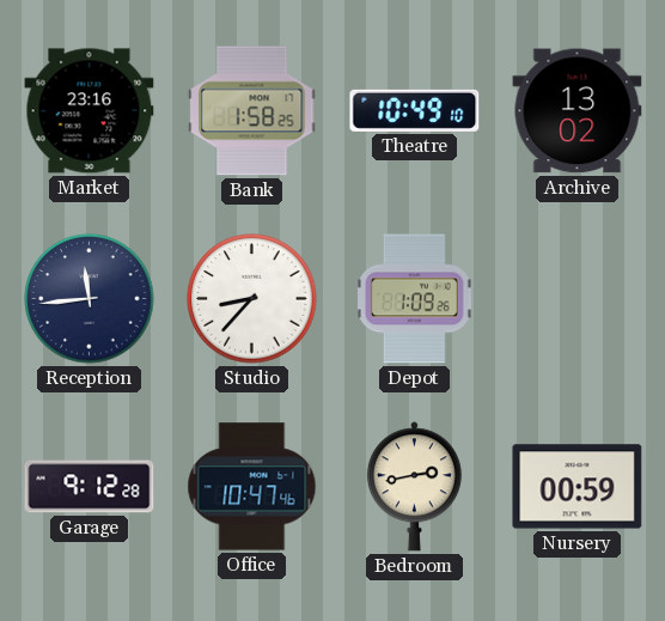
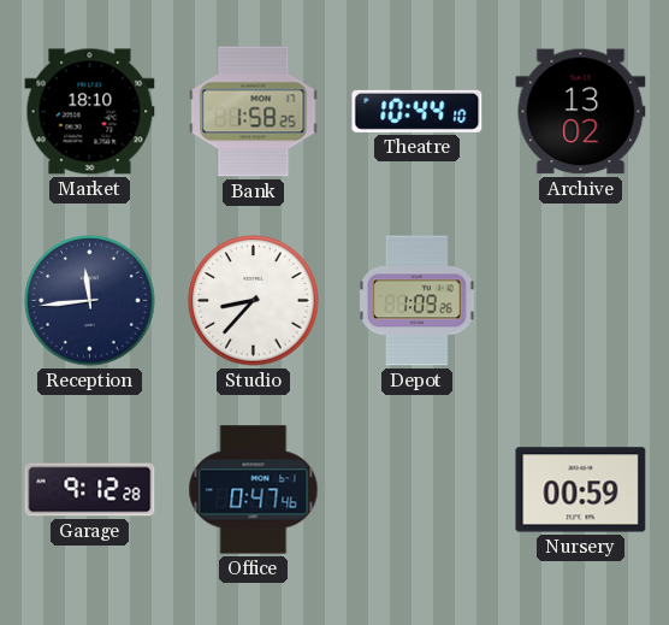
Market: 23:16 -> 18:10 (90, 112)
Theatre: 10:49 -> 10:44 (418, 111)
Office: 10:47 -> 0:47 (254, 490)
Bedroom: 2:43 -> none (414, 487)
